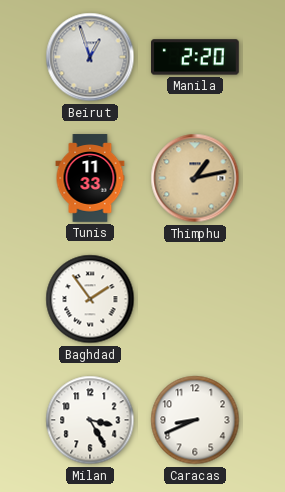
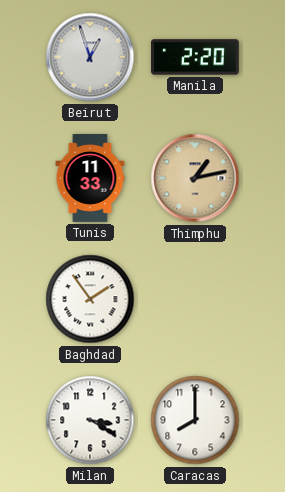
Milan: 3:25 -> 3:20 (90, 420)
Caracas: 8:41 -> 8:00 (195, 420)
